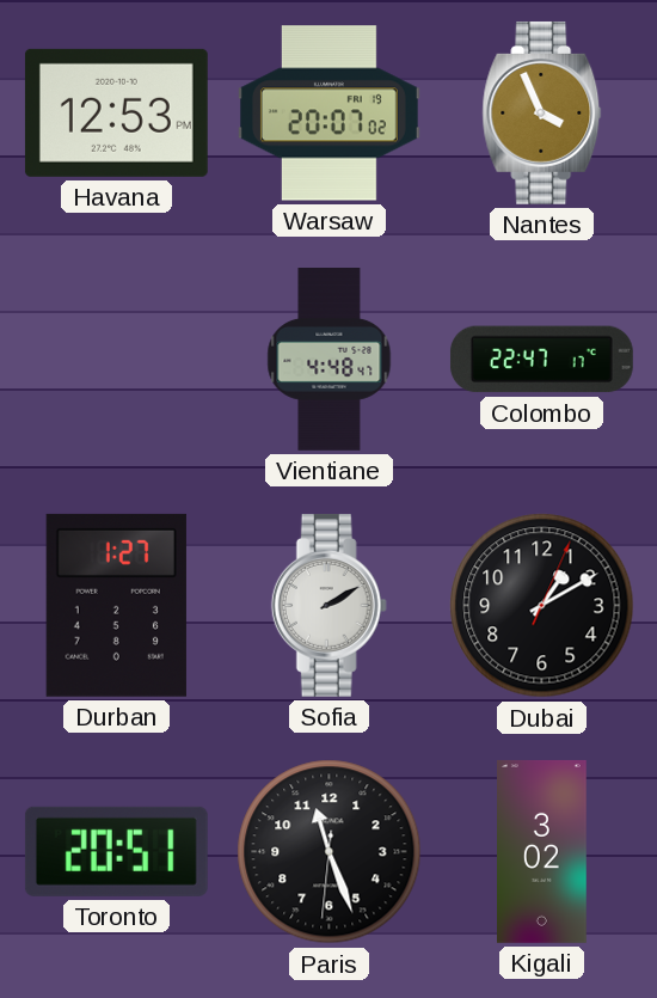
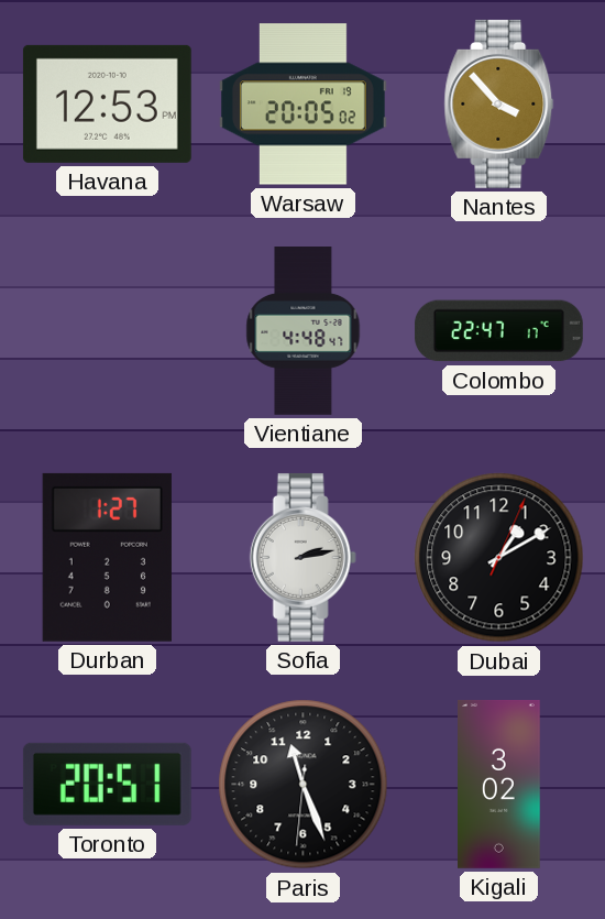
Warsaw: 20:07 -> 20:05 (302, 105)
Nantes: 3:56 -> 3:53 (499, 103)
Sofia: 2:10 -> 2:13 (302, 557)
